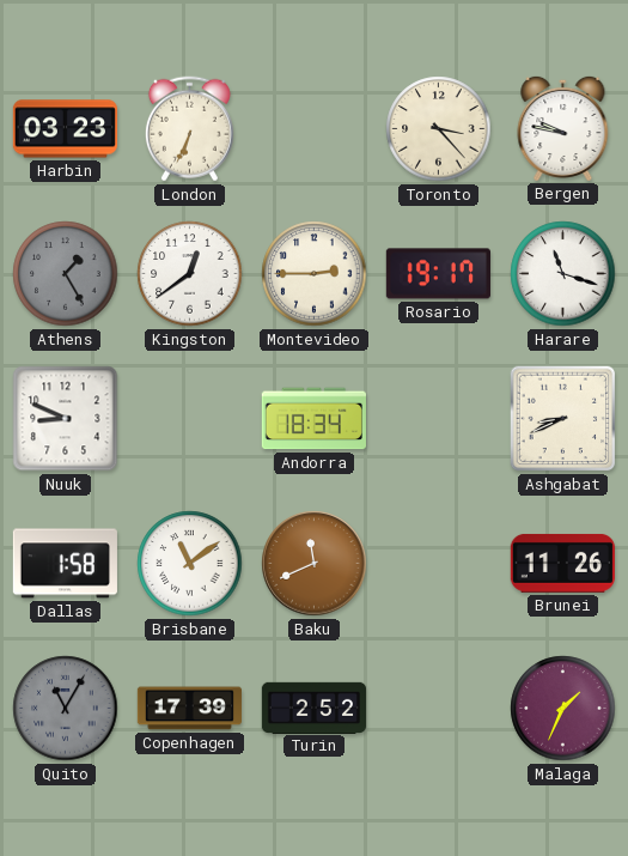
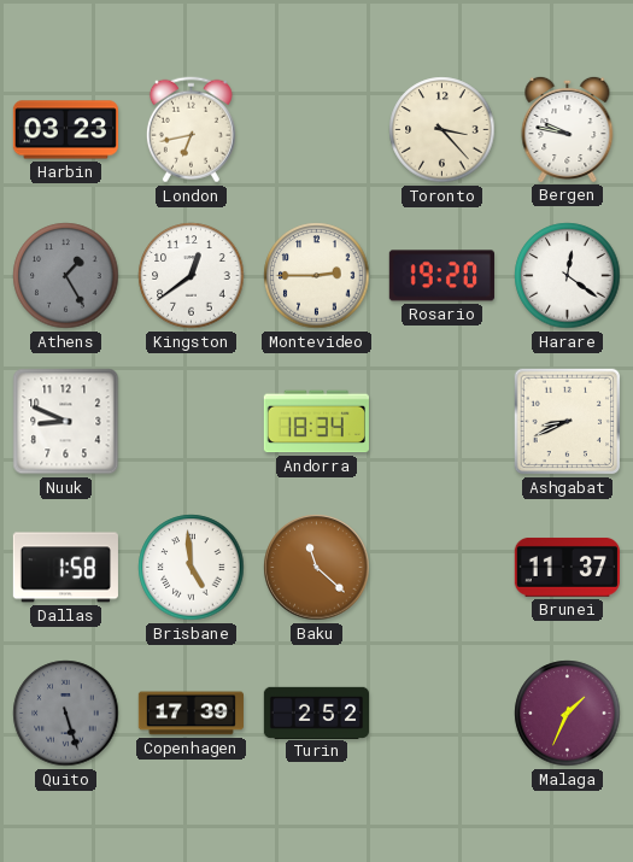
London: 6:34 -> 6:43 (191, 130)
Rosario: 19:17 -> 19:20 (441, 276)
Harare: 11:18 -> 12:21 (568, 276)
Brisbane: 11:09 -> 4:59 (192, 568)
Baku: 11:41 -> 11:22 (317, 568)
Brunei: 11:26 -> 11:37 (567, 567)
Quito: 11:05 -> 5:27 (66, 714)
